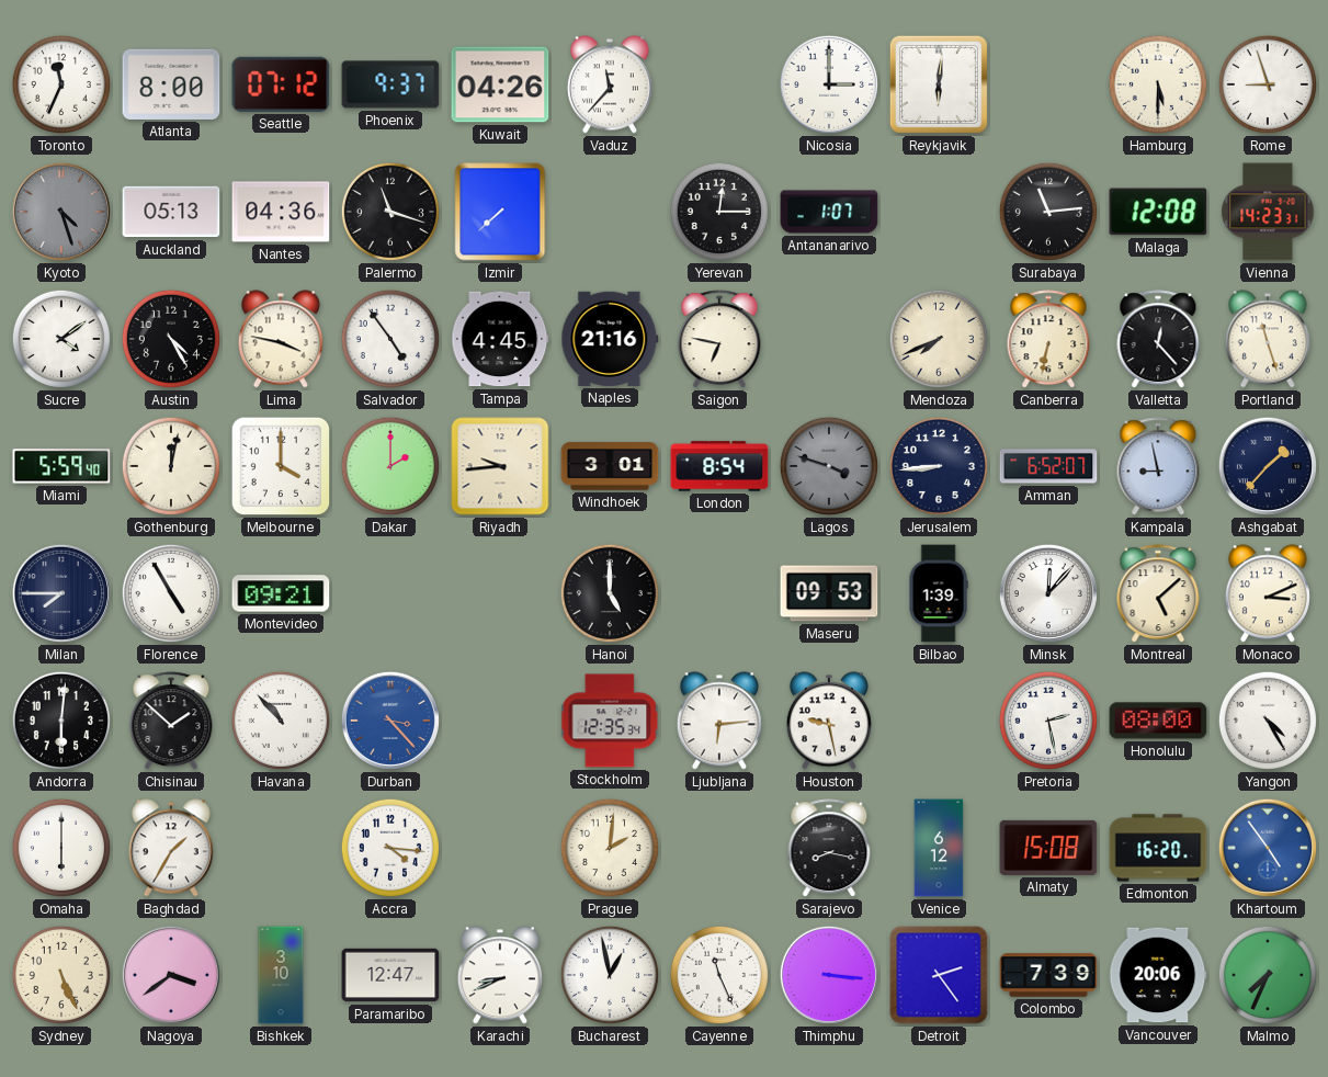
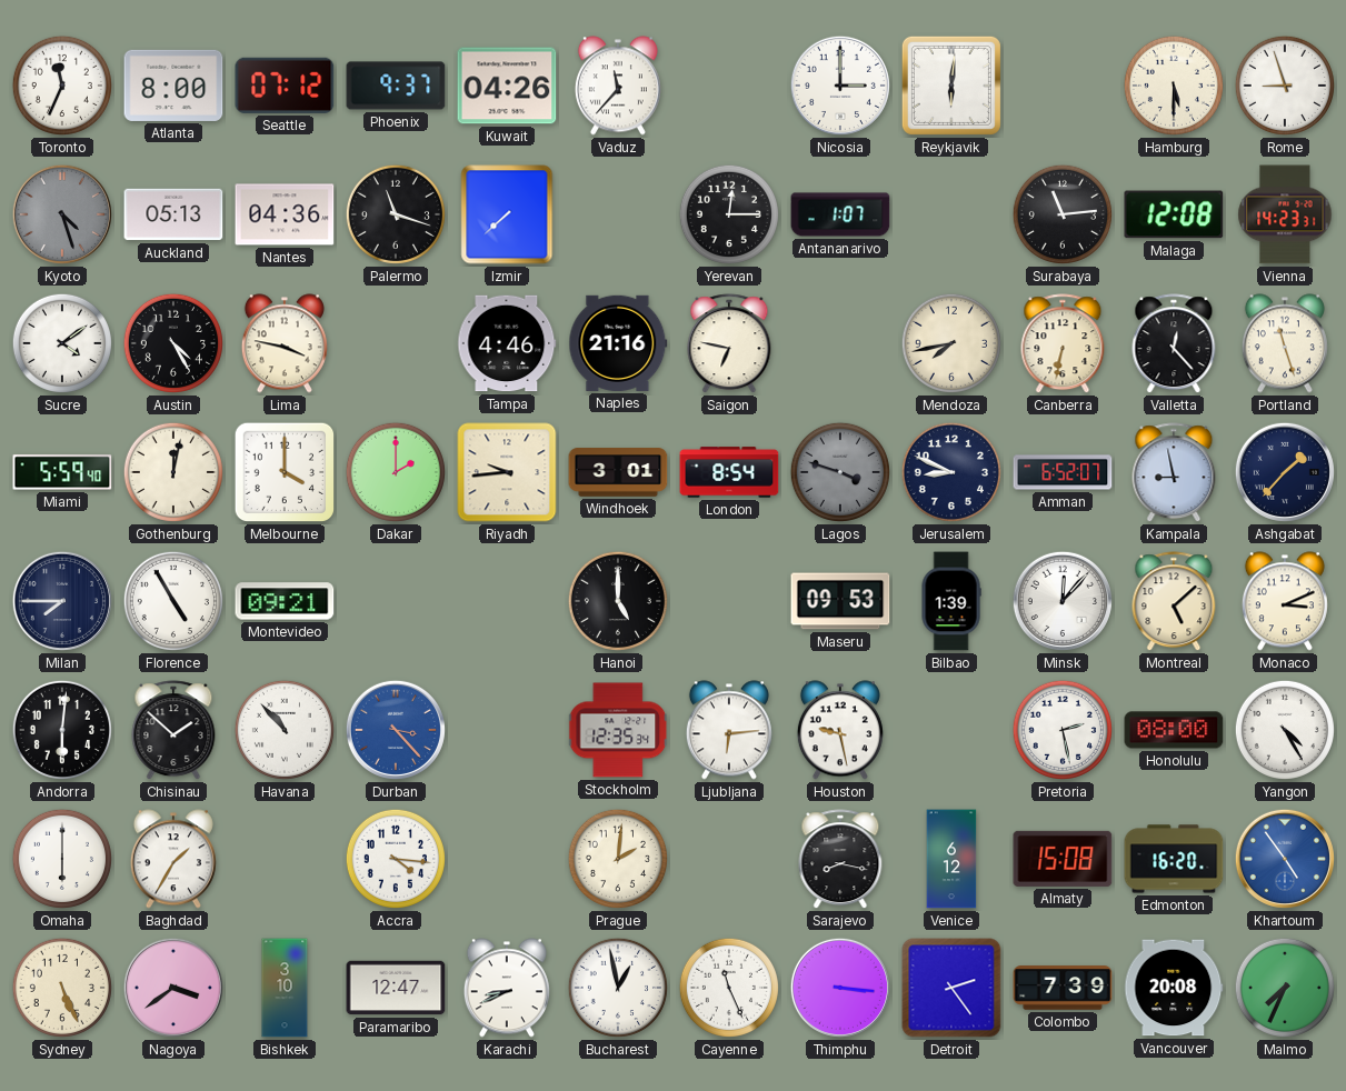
Salvador: 4:54 -> none (390, 339)
Tampa: 4:45 -> 4:46 (507, 343)
Mendoza: 7:41 -> 7:43 (951, 343)
Jerusalem: 8:44 -> 8:49 (951, 472)
Vancouver: 20:06 -> 20:08 (1174, 988)
